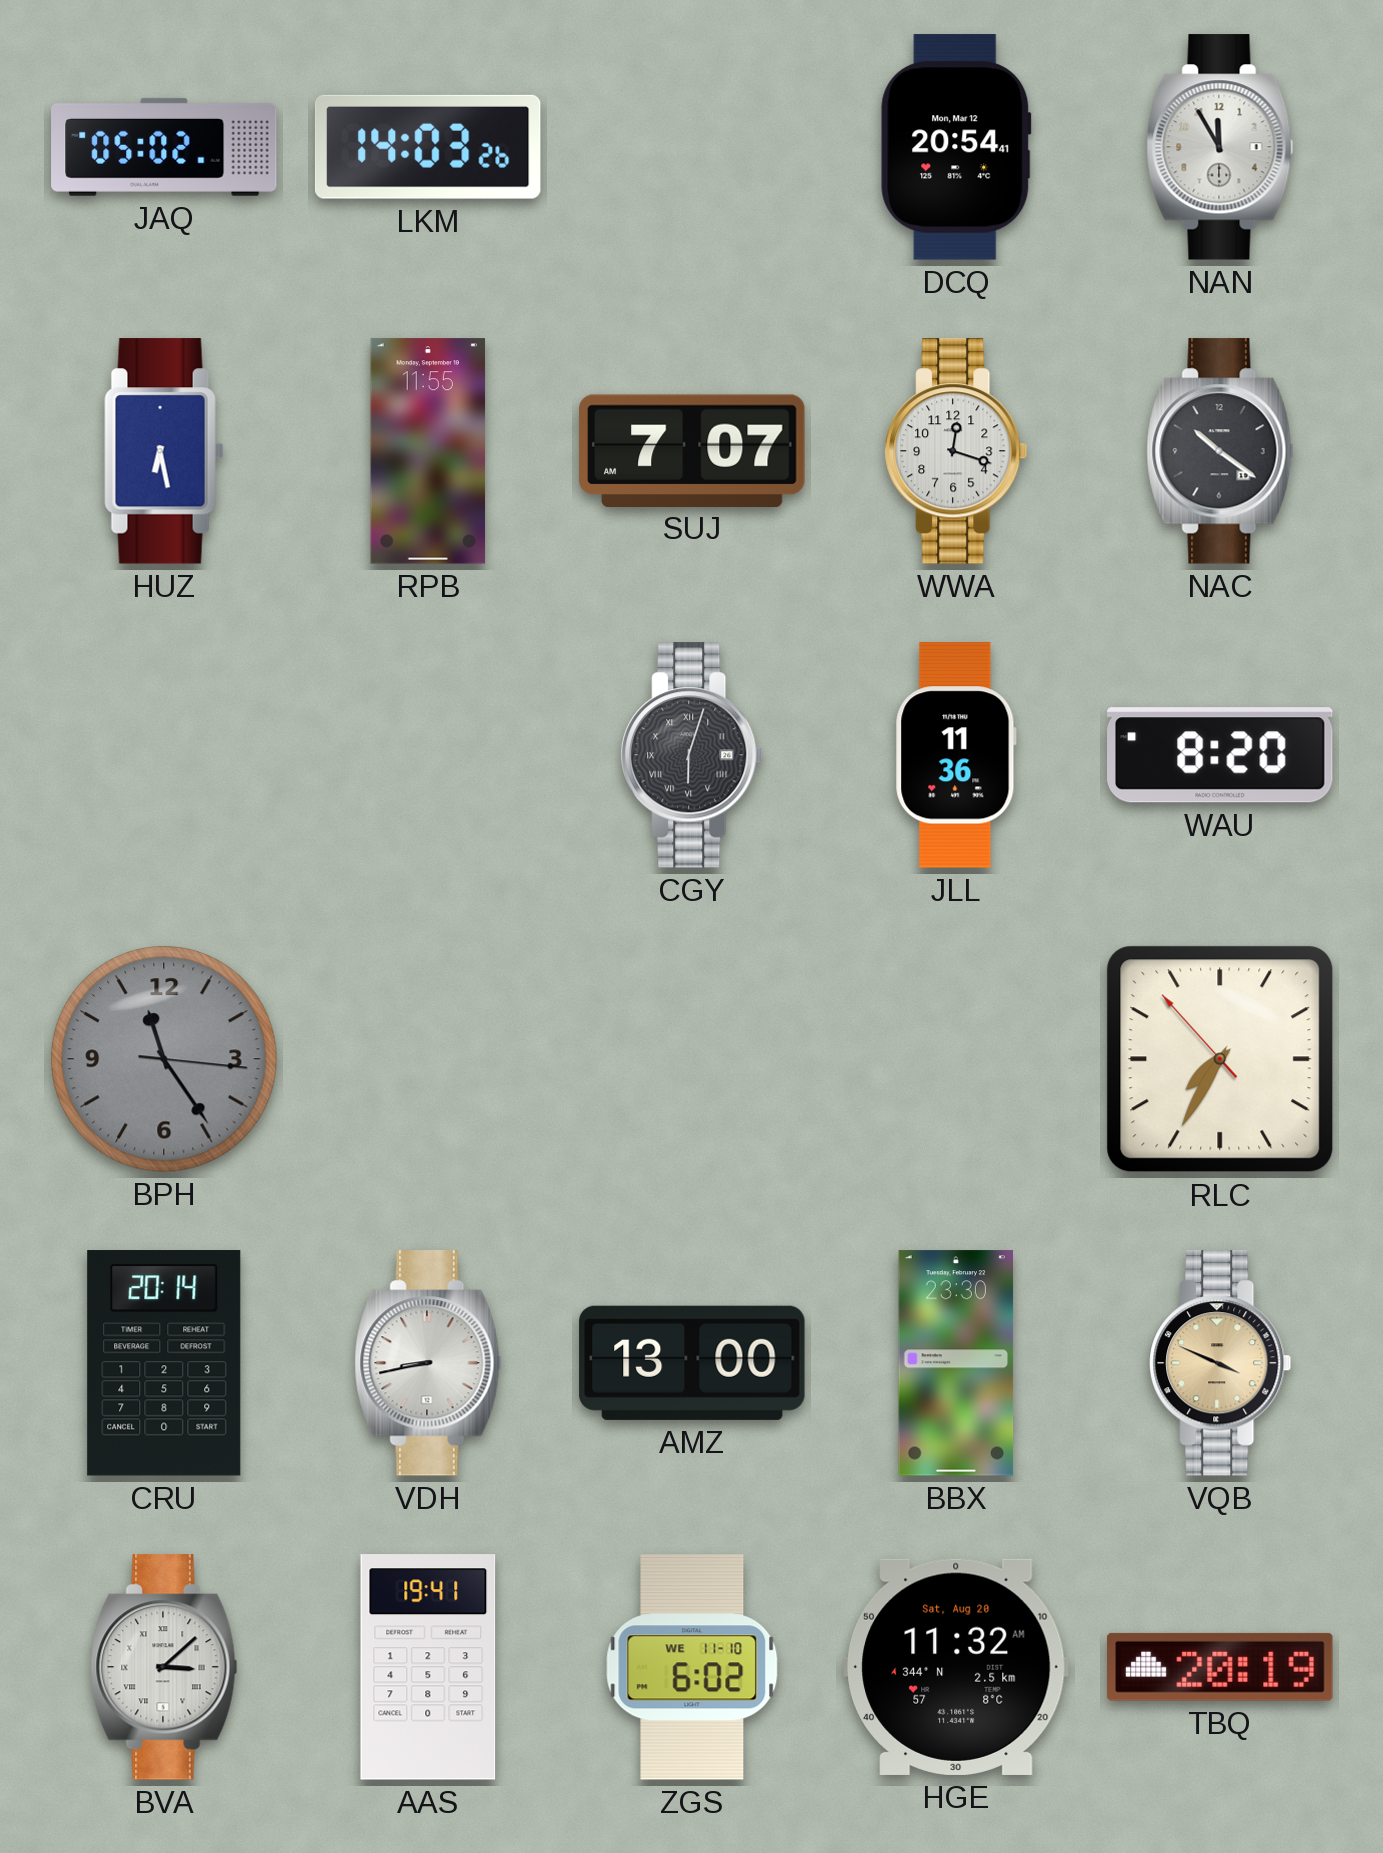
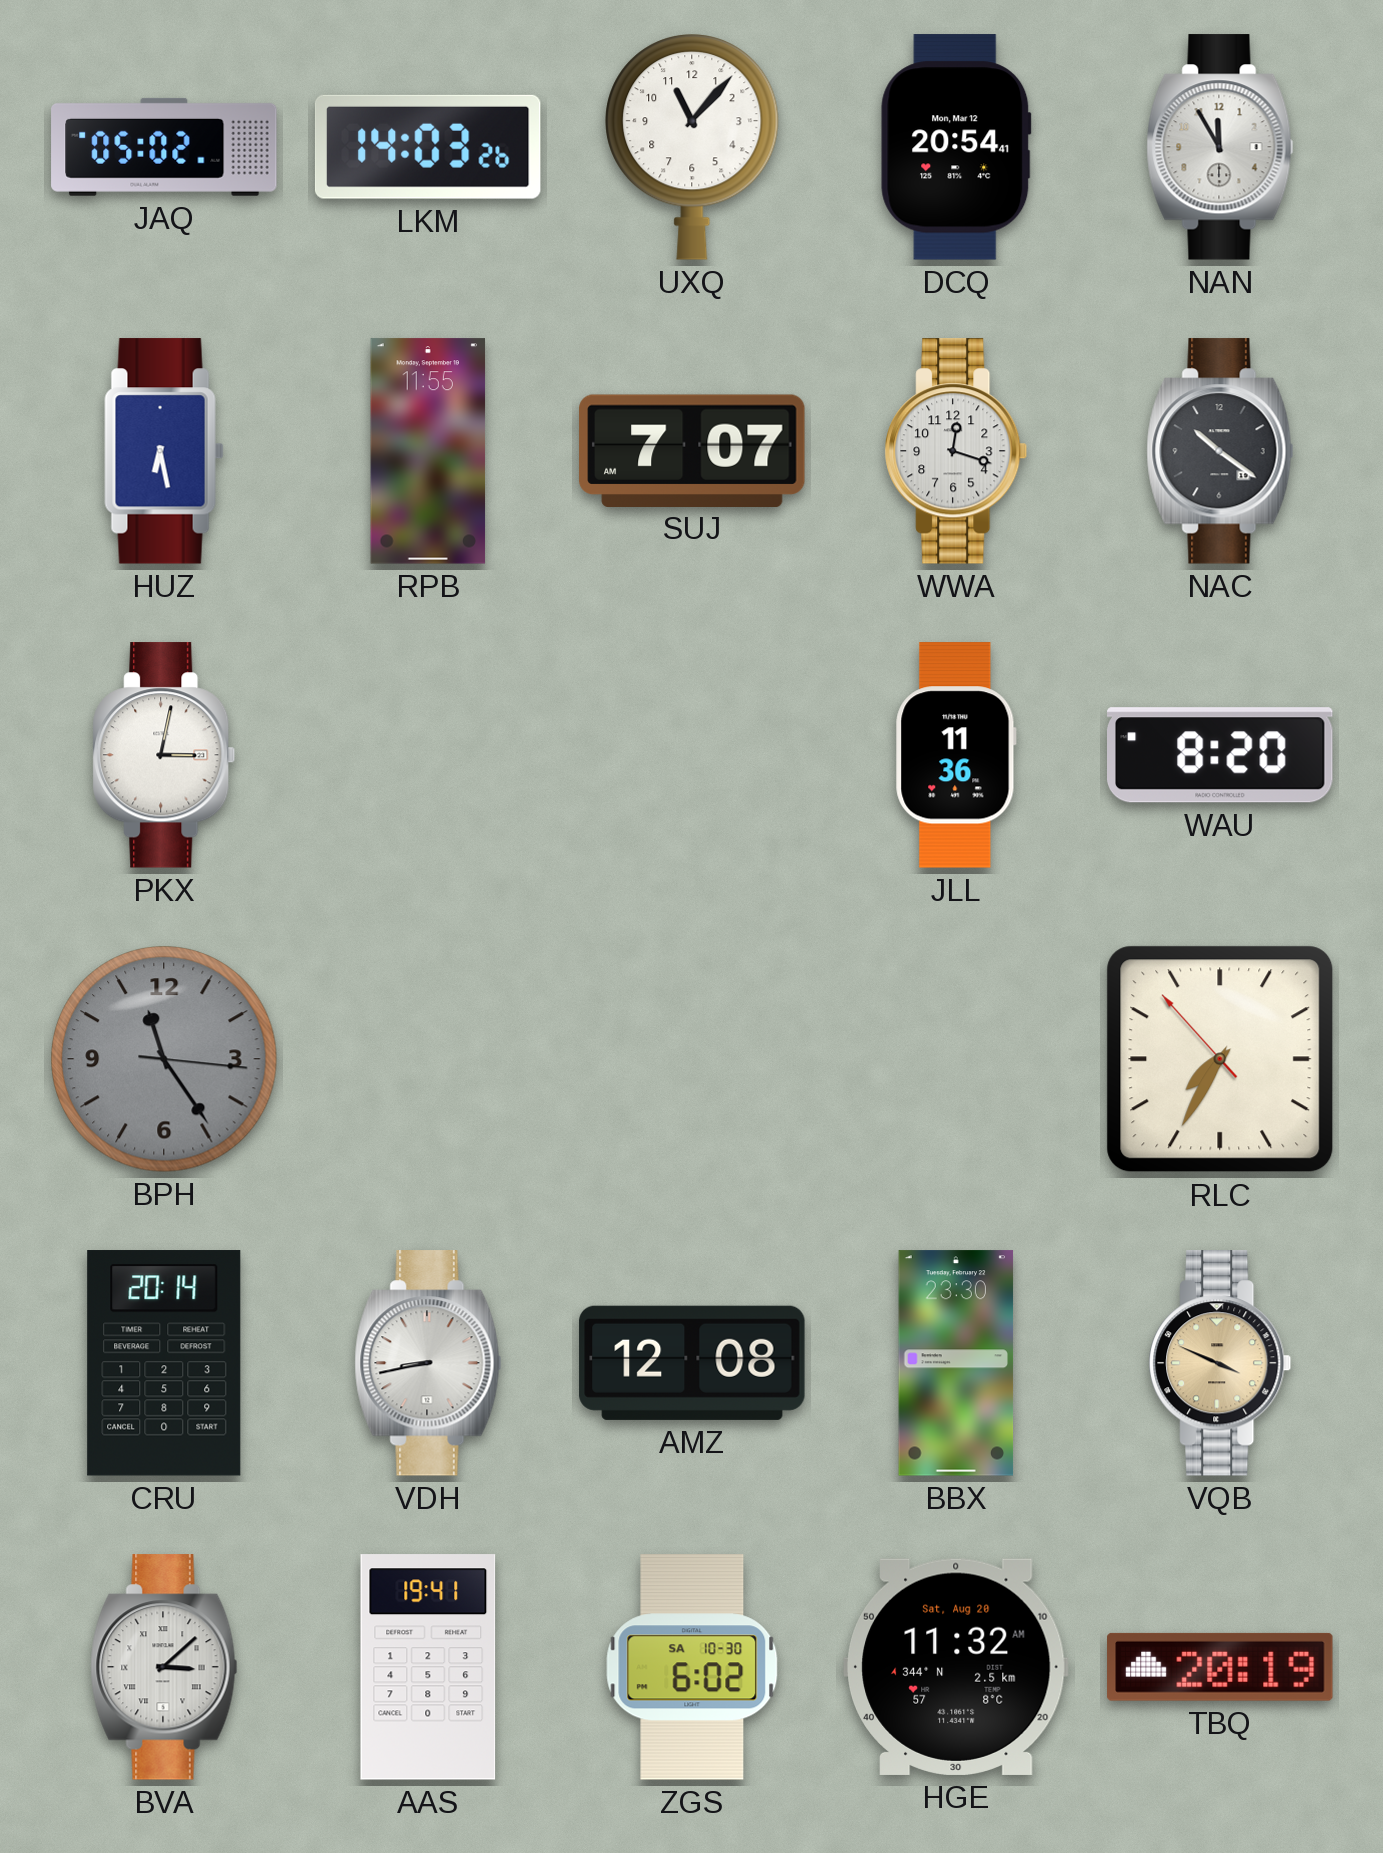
UXQ: none -> 11:07 (692, 147)
PKX: none -> 3:02 (164, 755)
CGY: 6:03 -> none (692, 755)
AMZ: 13:00 -> 12:08 (692, 1363)
ZGS date: WE 11-10 -> SA 10-30 (692, 1667)
